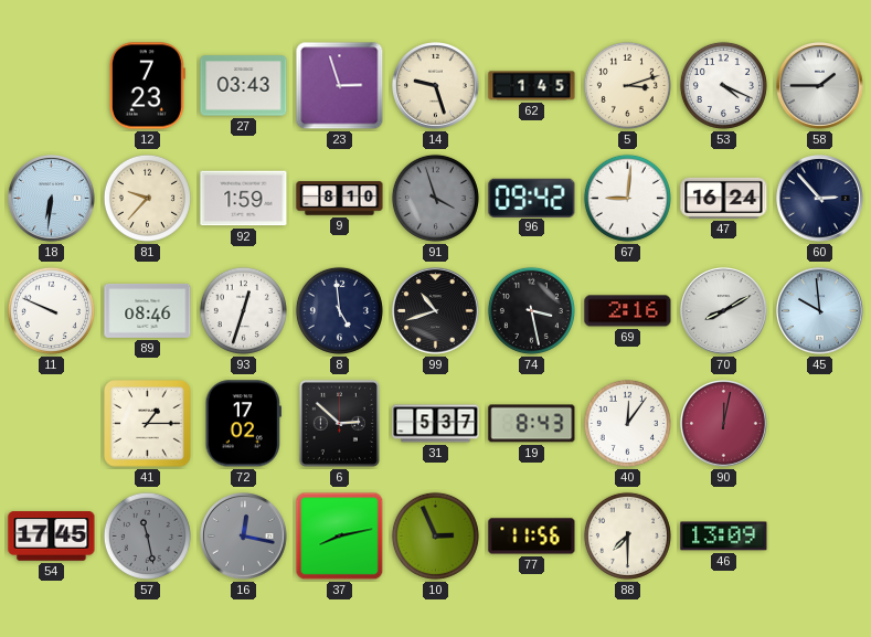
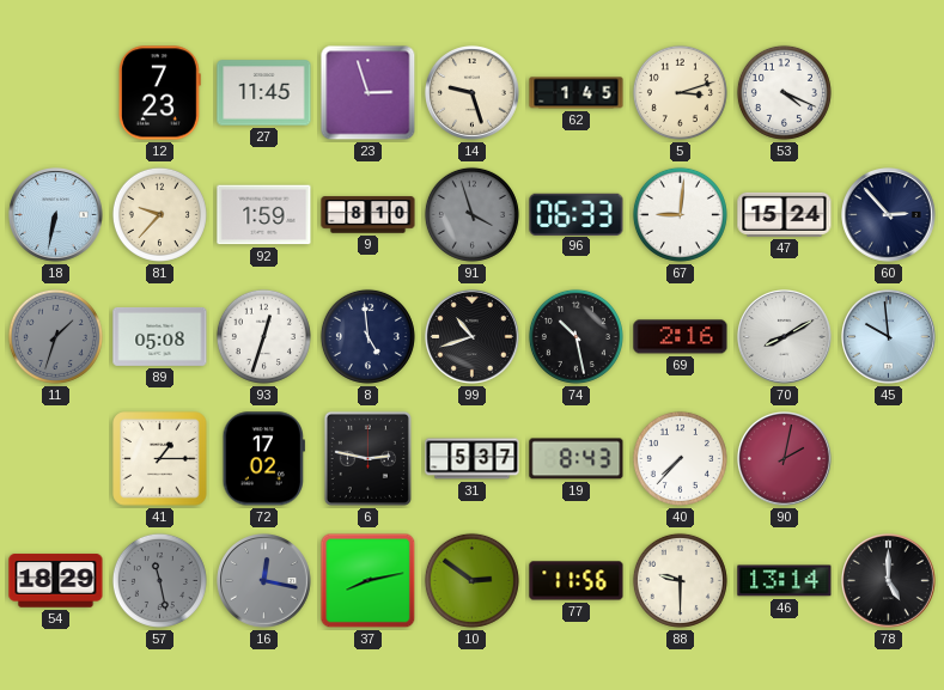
27: 03:43 -> 11:45 (264, 93)
58: 1:45 -> none (820, 86)
18: 6:31 -> 6:32 (56, 215)
96: 09:42 -> 06:33 (577, 214)
47: 16:24 -> 15:24 (785, 214)
11: 9:49 -> 1:33 (55, 336)
11 dial: white -> grey (55, 336)
89: 08:46 -> 05:08 (160, 336)
74: 3:28 -> 10:28 (575, 336)
6: 2:52 -> 2:47 (367, 458)
40: 12:06 -> 7:37 (680, 458)
90: 12:02 -> 2:02 (785, 459)
54: 17:45 -> 18:29 (56, 581)
10: 2:56 -> 2:51 (471, 580)
88: 7:30 -> 9:30 (680, 580)
46: 13:09 -> 13:14 (785, 581)
78: none -> 5:00 (889, 581)
